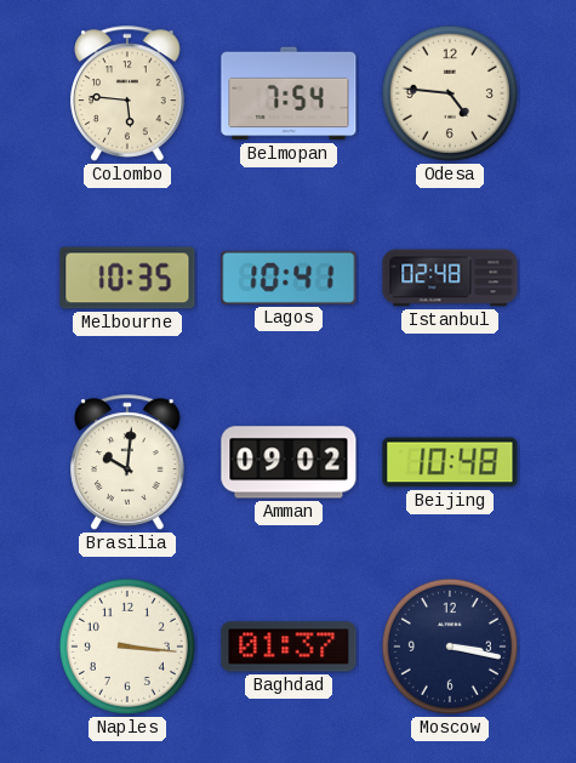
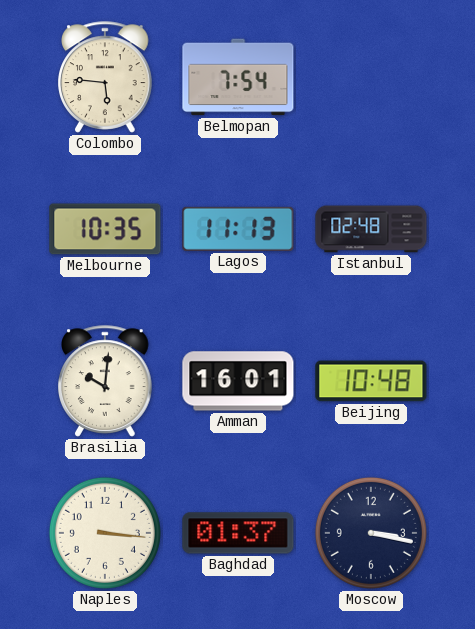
Odesa: 4:46 -> none (450, 93)
Lagos: 10:41 -> 11:13 (238, 229)
Amman: 09:02 -> 16:01 (238, 381)
